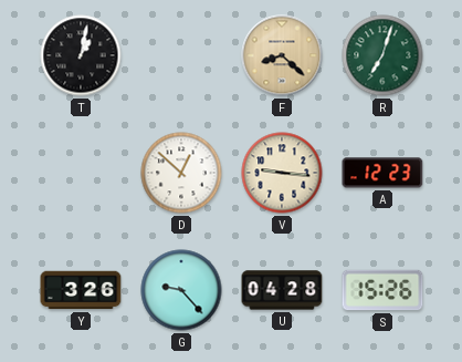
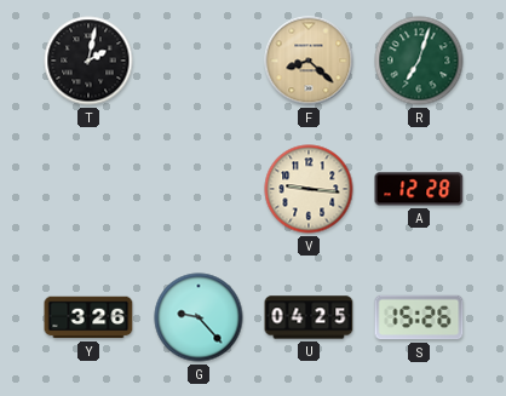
T: 1:02 -> 2:02 (88, 61)
D: 12:52 -> none (181, 173)
A: 12:23 -> 12:28 (419, 189)
U: 04:28 -> 04:25 (309, 317)
